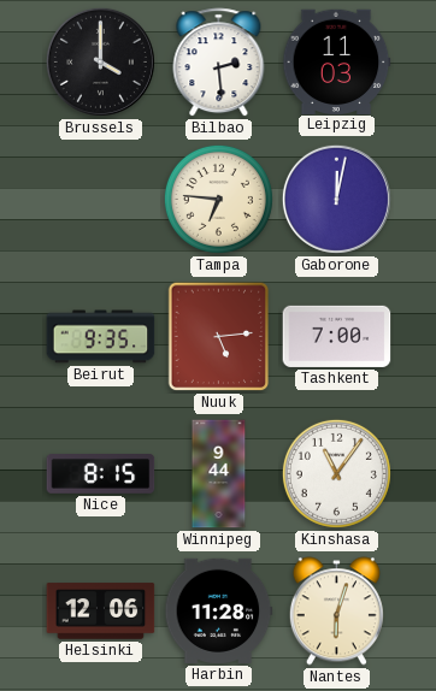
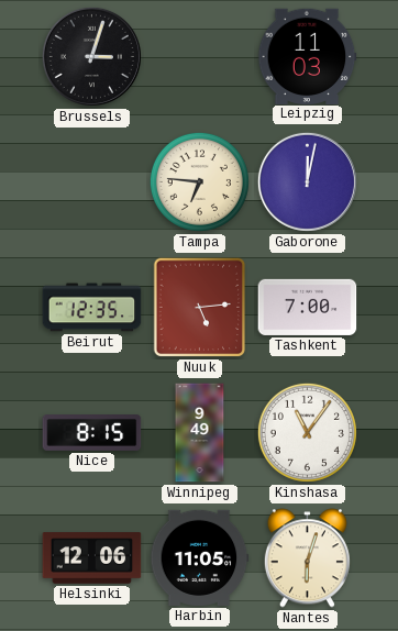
Brussels: 4:00 -> 3:03 (91, 56)
Bilbao: 2:29 -> none (219, 63)
Beirut: 9:35 -> 12:35 (92, 308)
Winnipeg: 9:44 -> 9:49 (200, 433)
Harbin: 11:28 -> 11:05 (200, 557)
